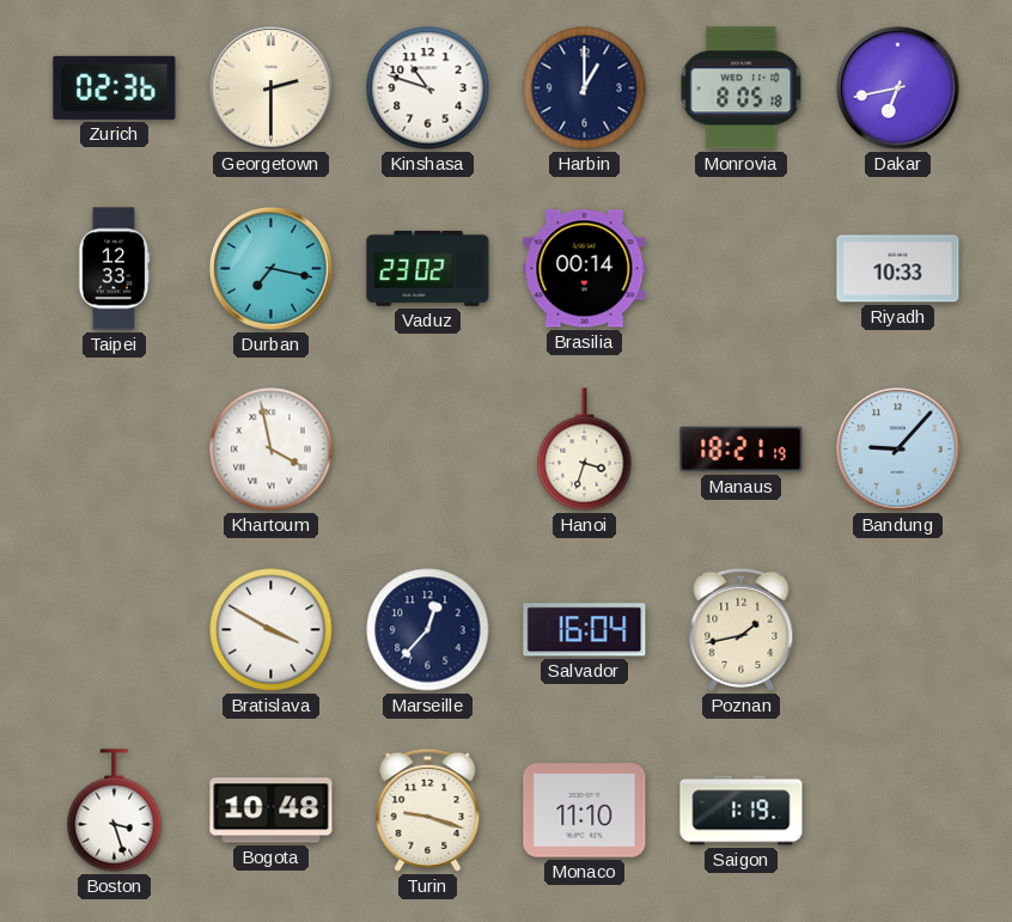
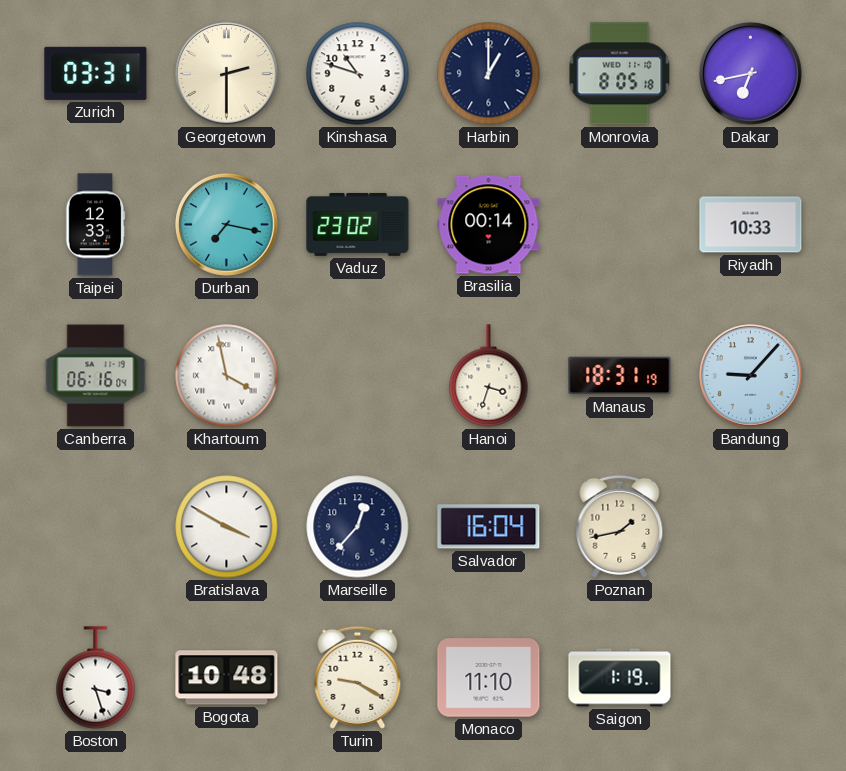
Zurich: 02:36 -> 03:31 (96, 73)
Canberra: none -> 06:16 (96, 376)
Manaus: 18:21 -> 18:31 (620, 376)
Turin: 9:18 -> 9:20 (358, 677)
